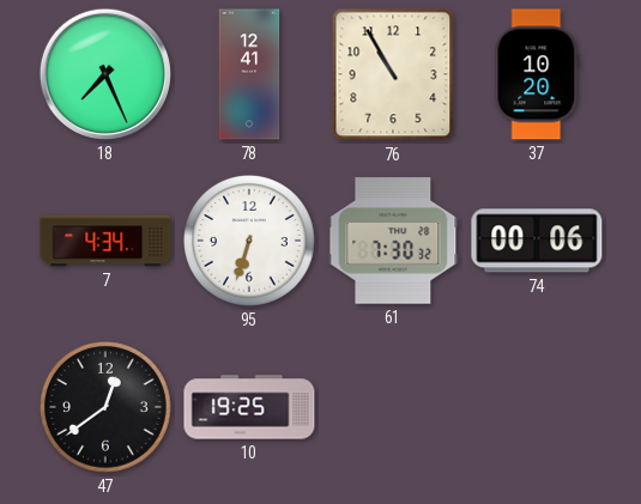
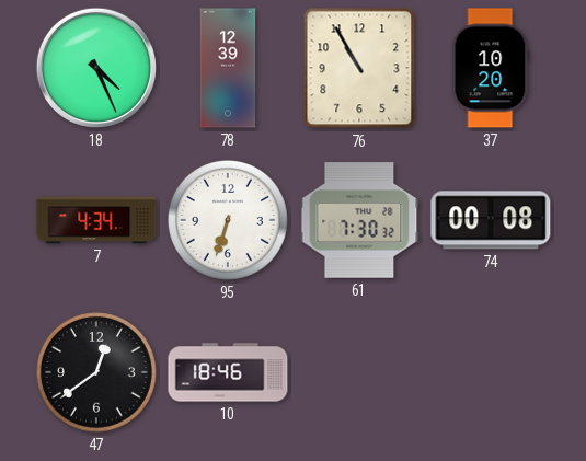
18: 7:26 -> 4:26 (96, 68)
78: 12:41 -> 12:39 (228, 68)
74: 00:06 -> 00:08 (491, 220)
10: 19:25 -> 18:46 (228, 372)
